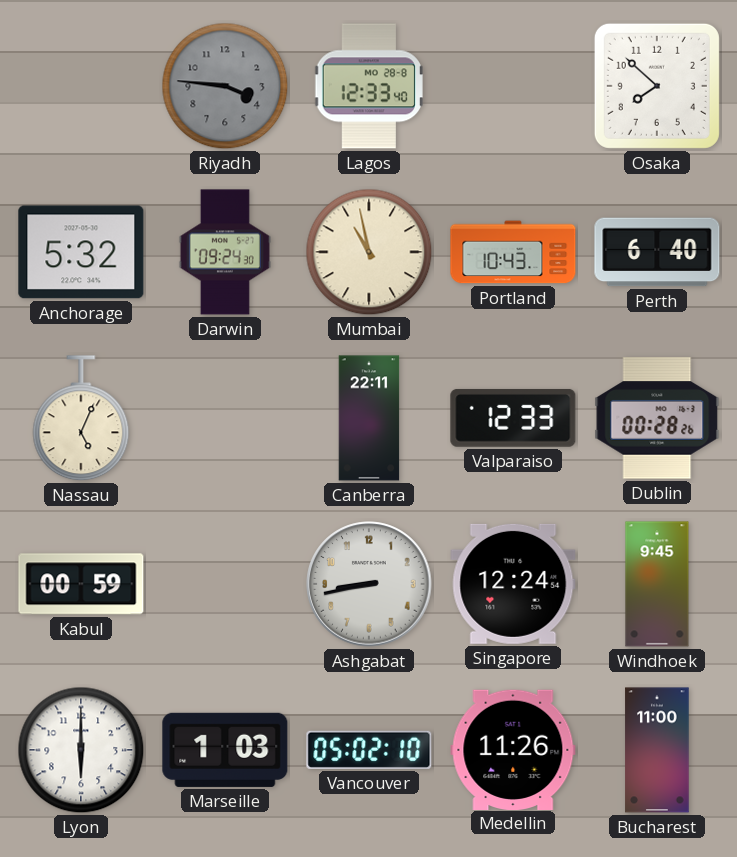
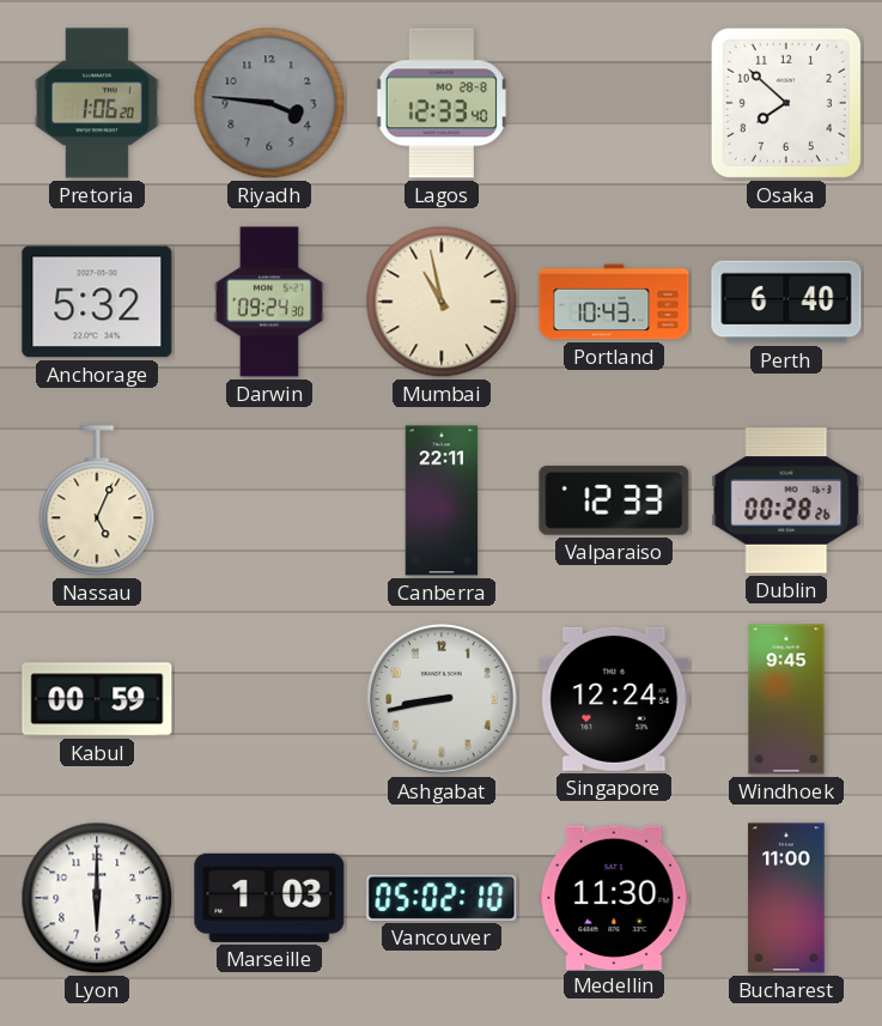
Pretoria: none -> 1:06 (97, 103)
Medellin: 11:26 -> 11:30 (614, 897)
